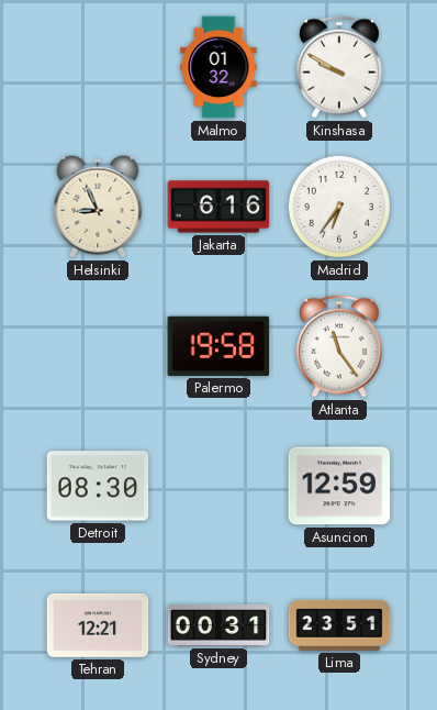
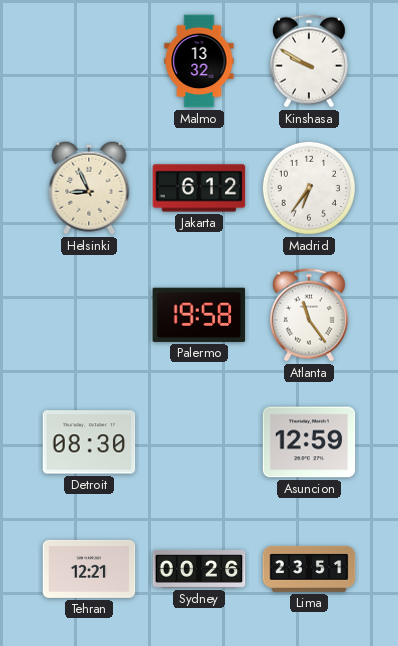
Malmo: 01:32 -> 13:32 (199, 61)
Jakarta: 6:16 -> 6:12 (199, 188)
Sydney: 00:31 -> 00:26 (199, 569)
